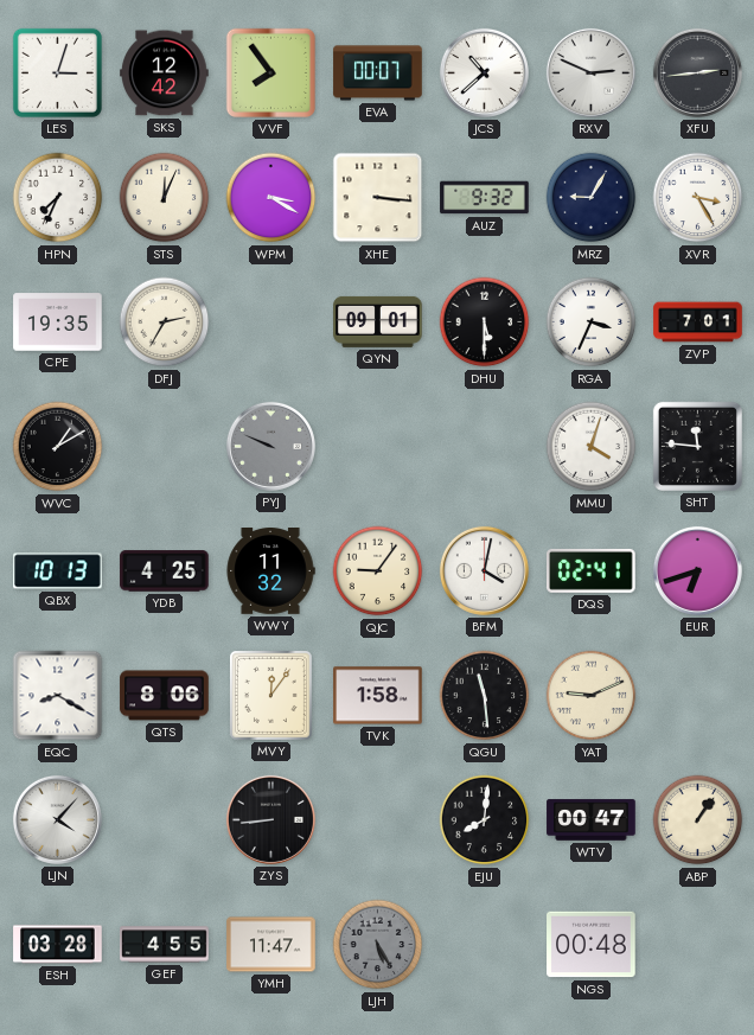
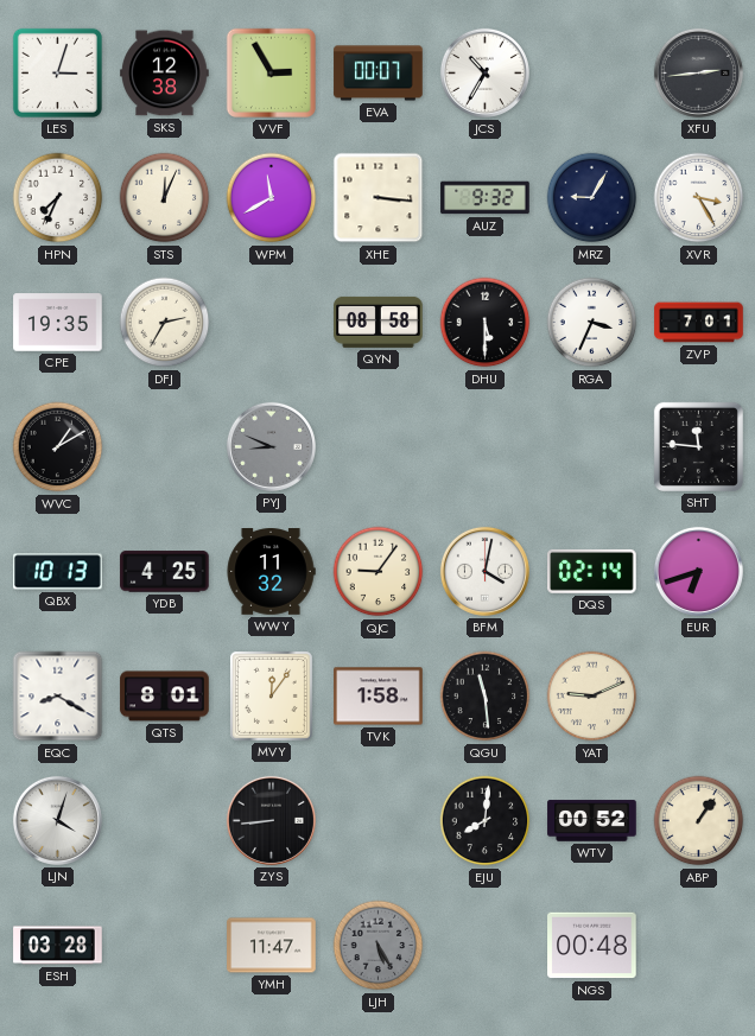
SKS: 12:42 -> 12:38 (165, 74)
VVF: 7:54 -> 2:55 (271, 72)
JCS: 10:38 -> 10:35 (484, 72)
RXV: 2:49 -> none (590, 72)
WPM: 3:20 -> 11:40 (272, 198)
QYN: 09:01 -> 08:58 (379, 322)
PYJ: 9:49 -> 8:49 (271, 446)
MMU: 4:03 -> none (592, 447)
DQS: 02:41 -> 02:14 (592, 571)
QTS: 8:06 -> 8:01 (165, 697)
LJN: 4:07 -> 4:03 (57, 820)
WTV: 00:47 -> 00:52 (592, 821)
GEF: 4:55 -> none (165, 945)
